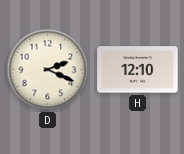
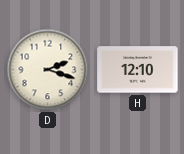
D: 2:19 -> 2:18 (48, 70)
